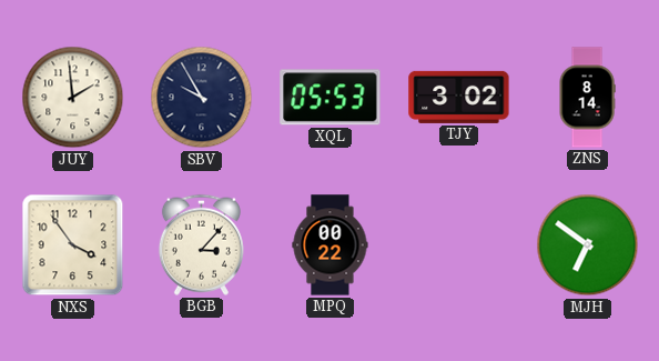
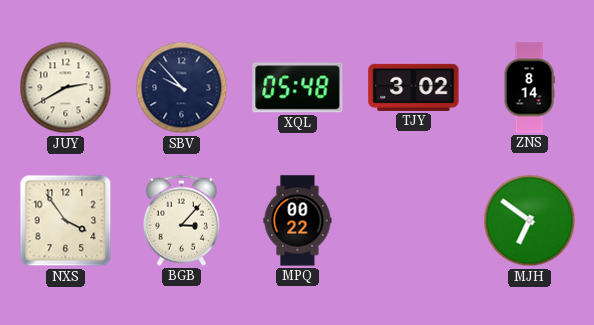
JUY: 1:59 -> 2:40 (66, 88)
SBV: 9:55 -> 9:53 (182, 88)
XQL: 05:53 -> 05:48 (298, 88)
